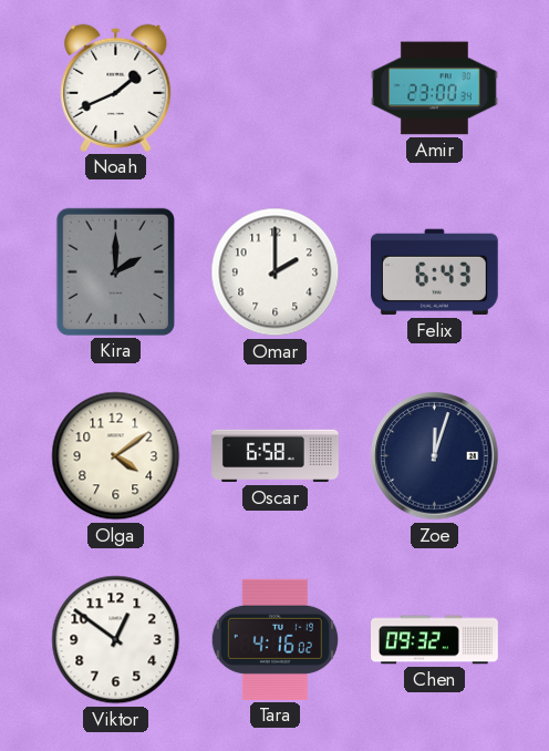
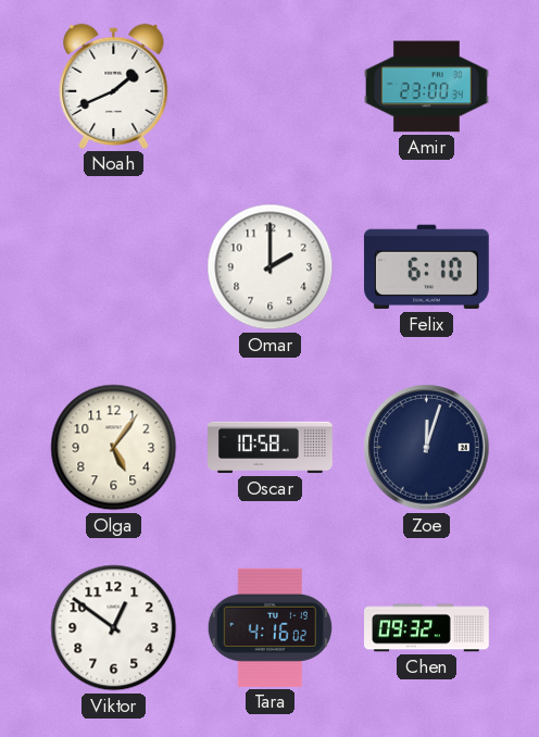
Kira: 2:00 -> none (115, 271)
Felix: 6:43 -> 6:10 (426, 267)
Olga: 4:09 -> 5:06 (114, 448)
Oscar: 6:58 -> 10:58 (271, 448)
